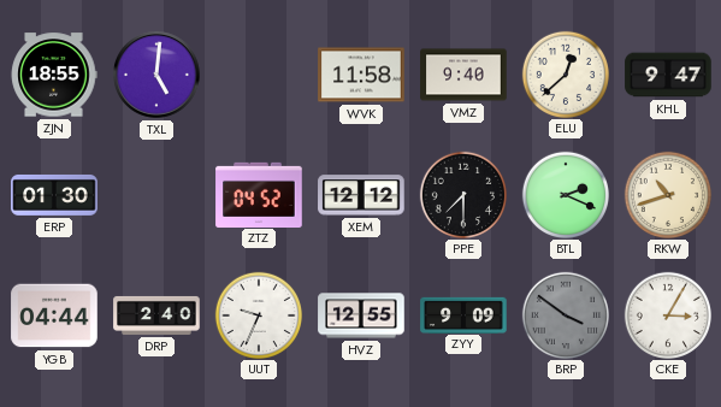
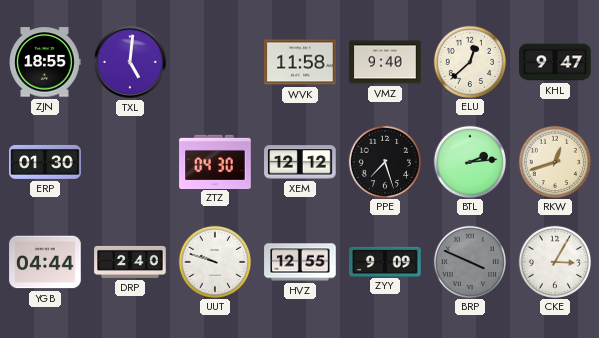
ZTZ: 04:52 -> 04:30 (215, 161)
PPE: 7:30 -> 7:27 (384, 161)
BTL: 2:19 -> 2:14 (469, 161)
RKW: 10:42 -> 12:42 (554, 161)
UUT: 9:34 -> 9:48 (214, 261)
BRP: 3:51 -> 3:49 (469, 261)
